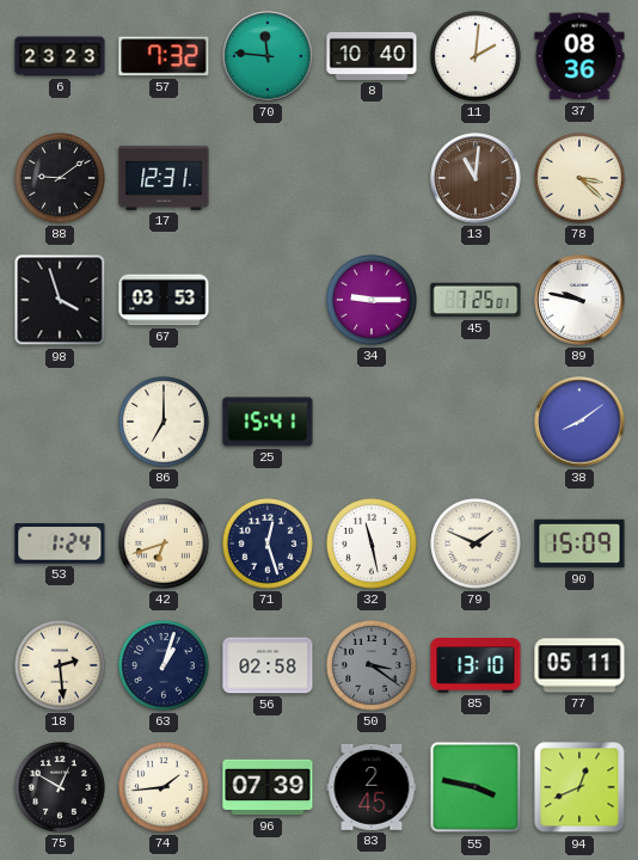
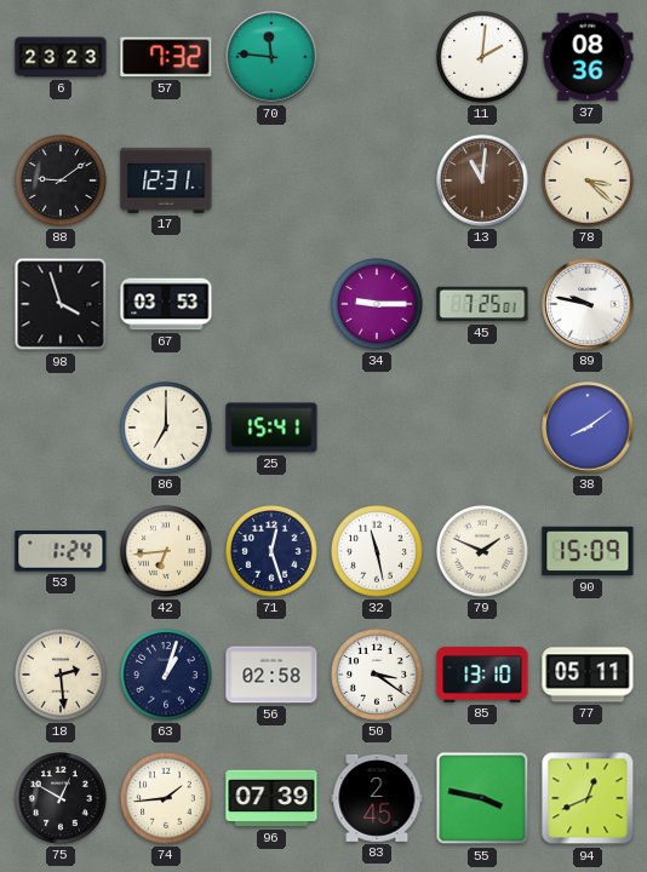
8: 10:40 -> none (372, 56)
42: 6:42 -> 6:44 (167, 552)
50 dial: grey -> white (378, 676)
